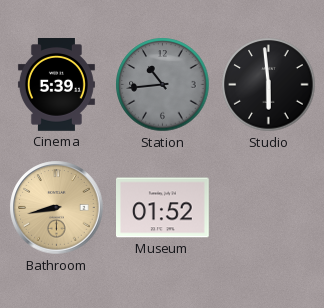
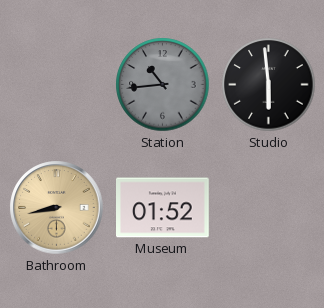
Cinema: 5:39 -> none (56, 85)
